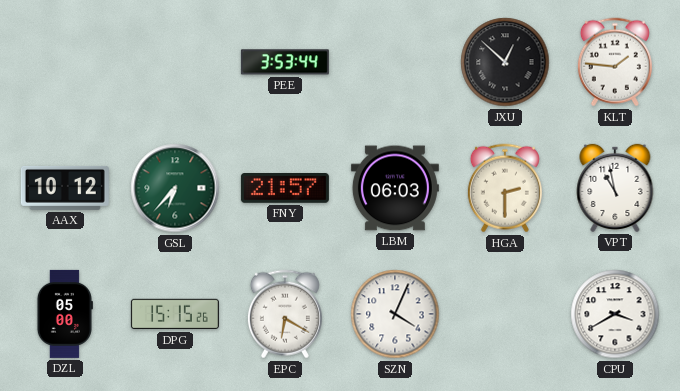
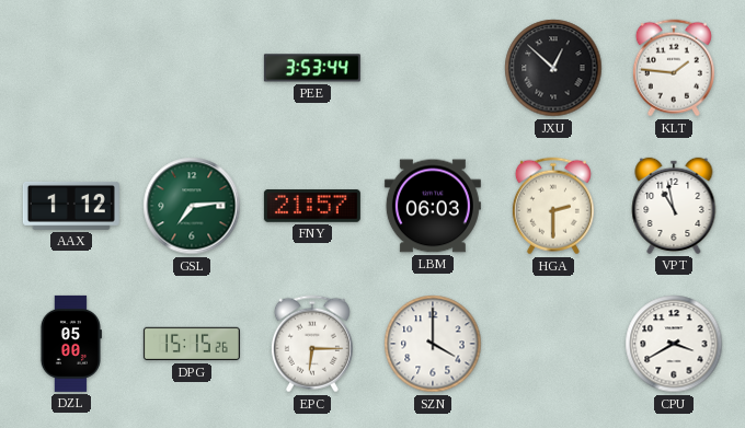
AAX: 10:12 -> 1:12 (71, 206)
GSL: 6:37 -> 7:14 (192, 206)
EPC: 6:20 -> 6:15 (312, 344)
SZN: 4:04 -> 4:00 (433, 344)
